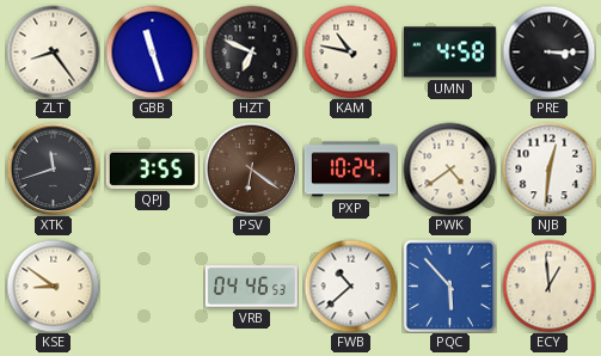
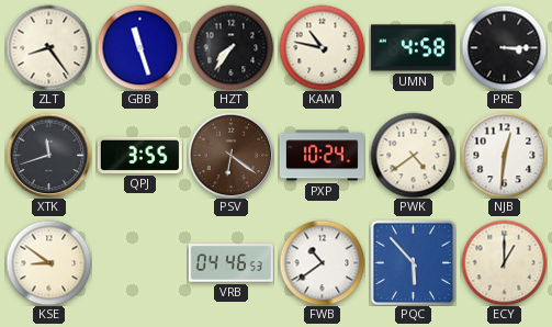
HZT: 6:49 -> 7:36 (230, 47)
FWB: 10:38 -> 10:39 (322, 262)
ECY: 12:59 -> 1:00 (504, 262)
